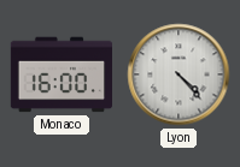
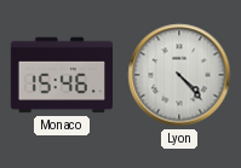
Monaco: 16:00 -> 15:46 (61, 75)
